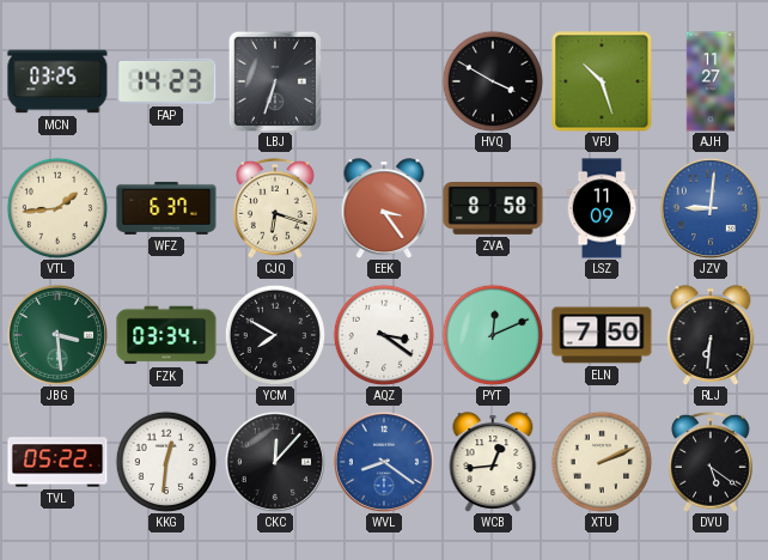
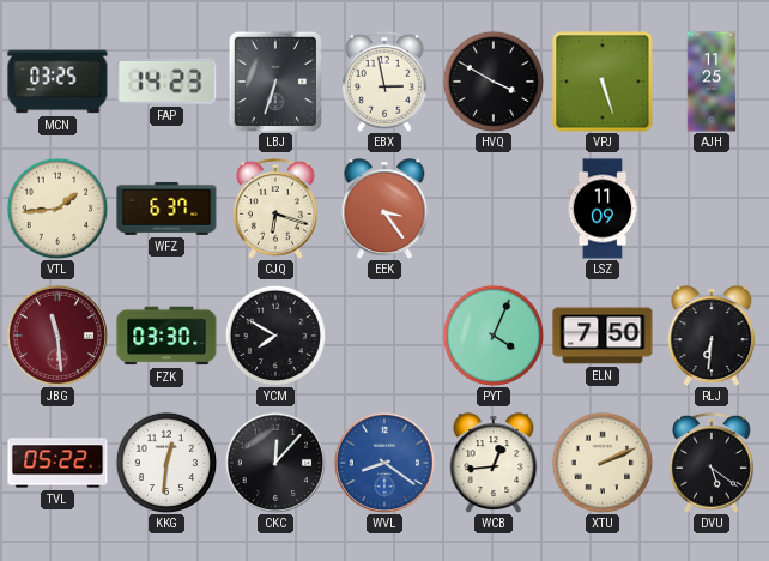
EBX: none -> 2:58 (384, 82)
VPJ: 10:27 -> 5:27 (603, 82)
AJH: 11:27 -> 11:25 (712, 82)
ZVA: 8:58 -> none (493, 209)
JZV: 9:01 -> none (711, 208)
JBG: 3:29 -> 11:29 (57, 336)
JBG dial: green -> burgundy (57, 336)
FZK: 03:34 -> 03:30 (166, 336)
AQZ: 3:21 -> none (384, 335)
PYT: 12:11 -> 4:04 (494, 336)
